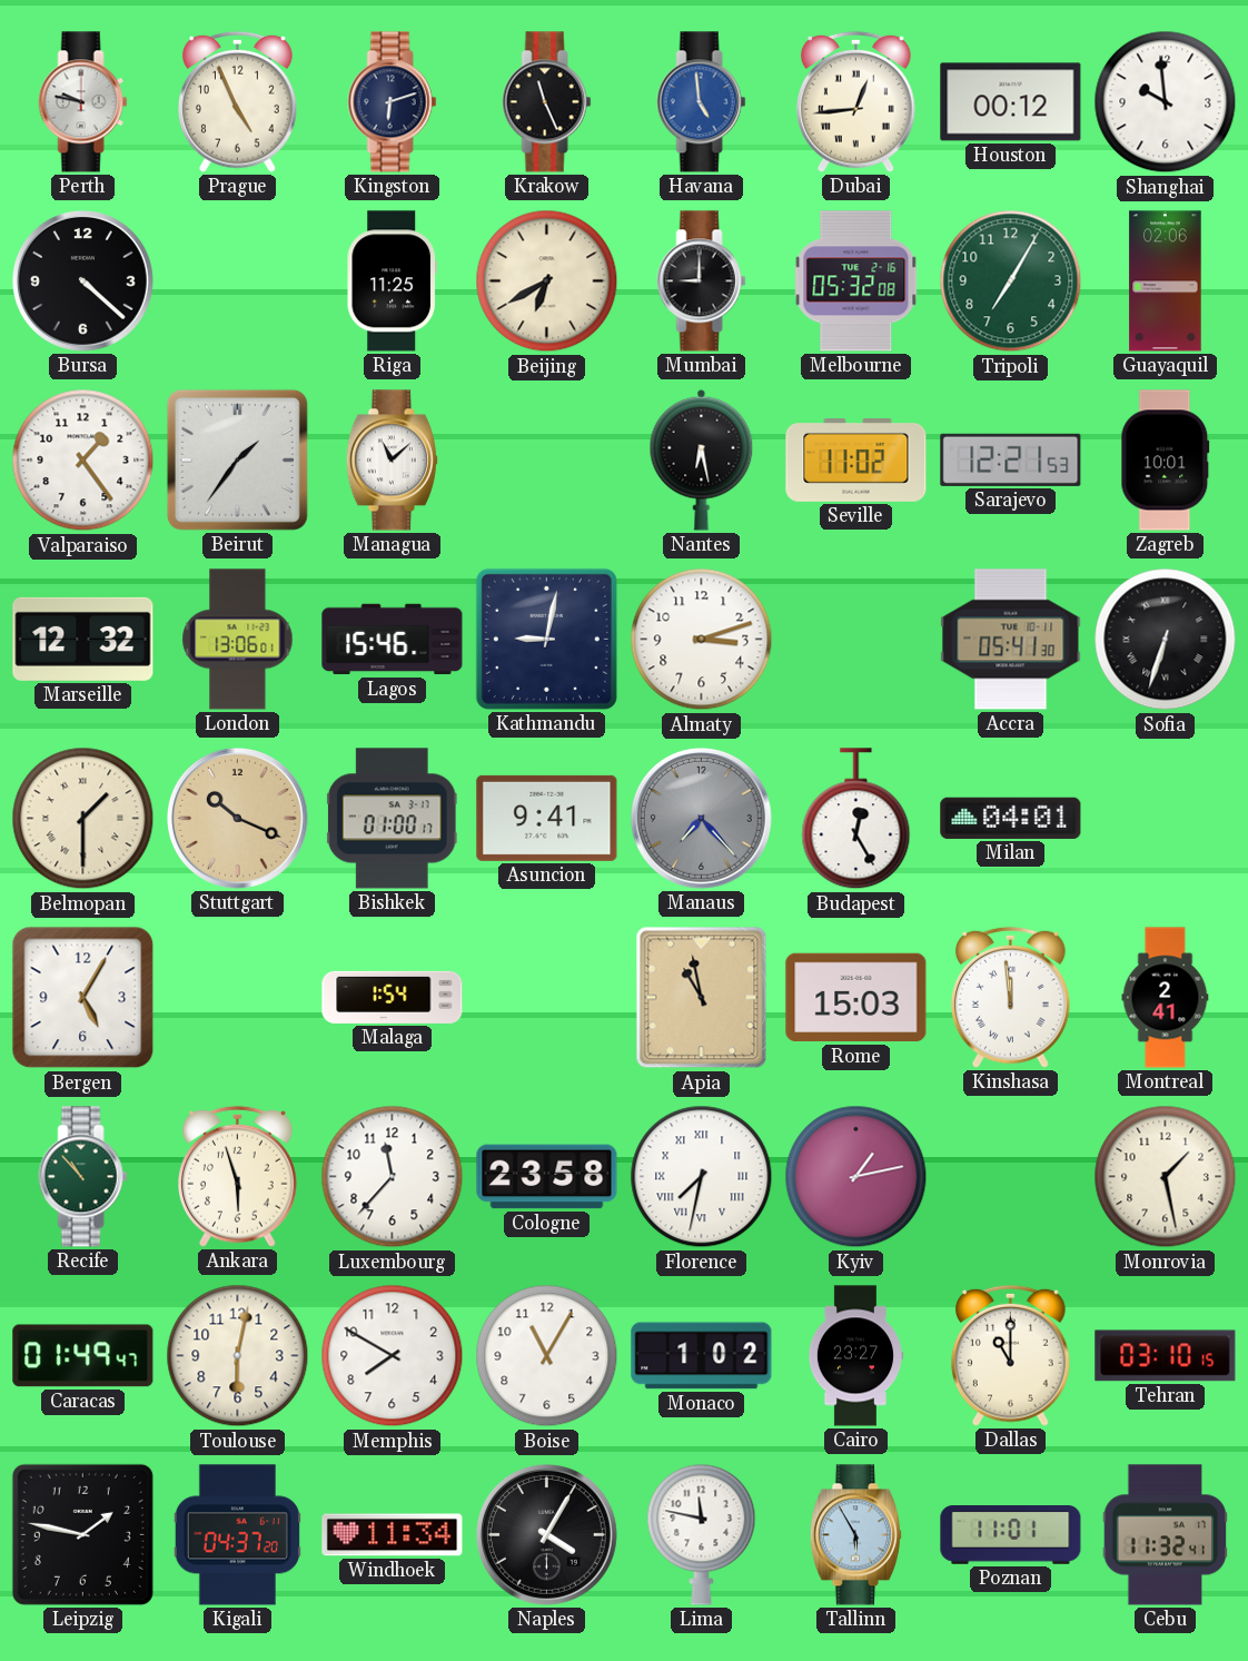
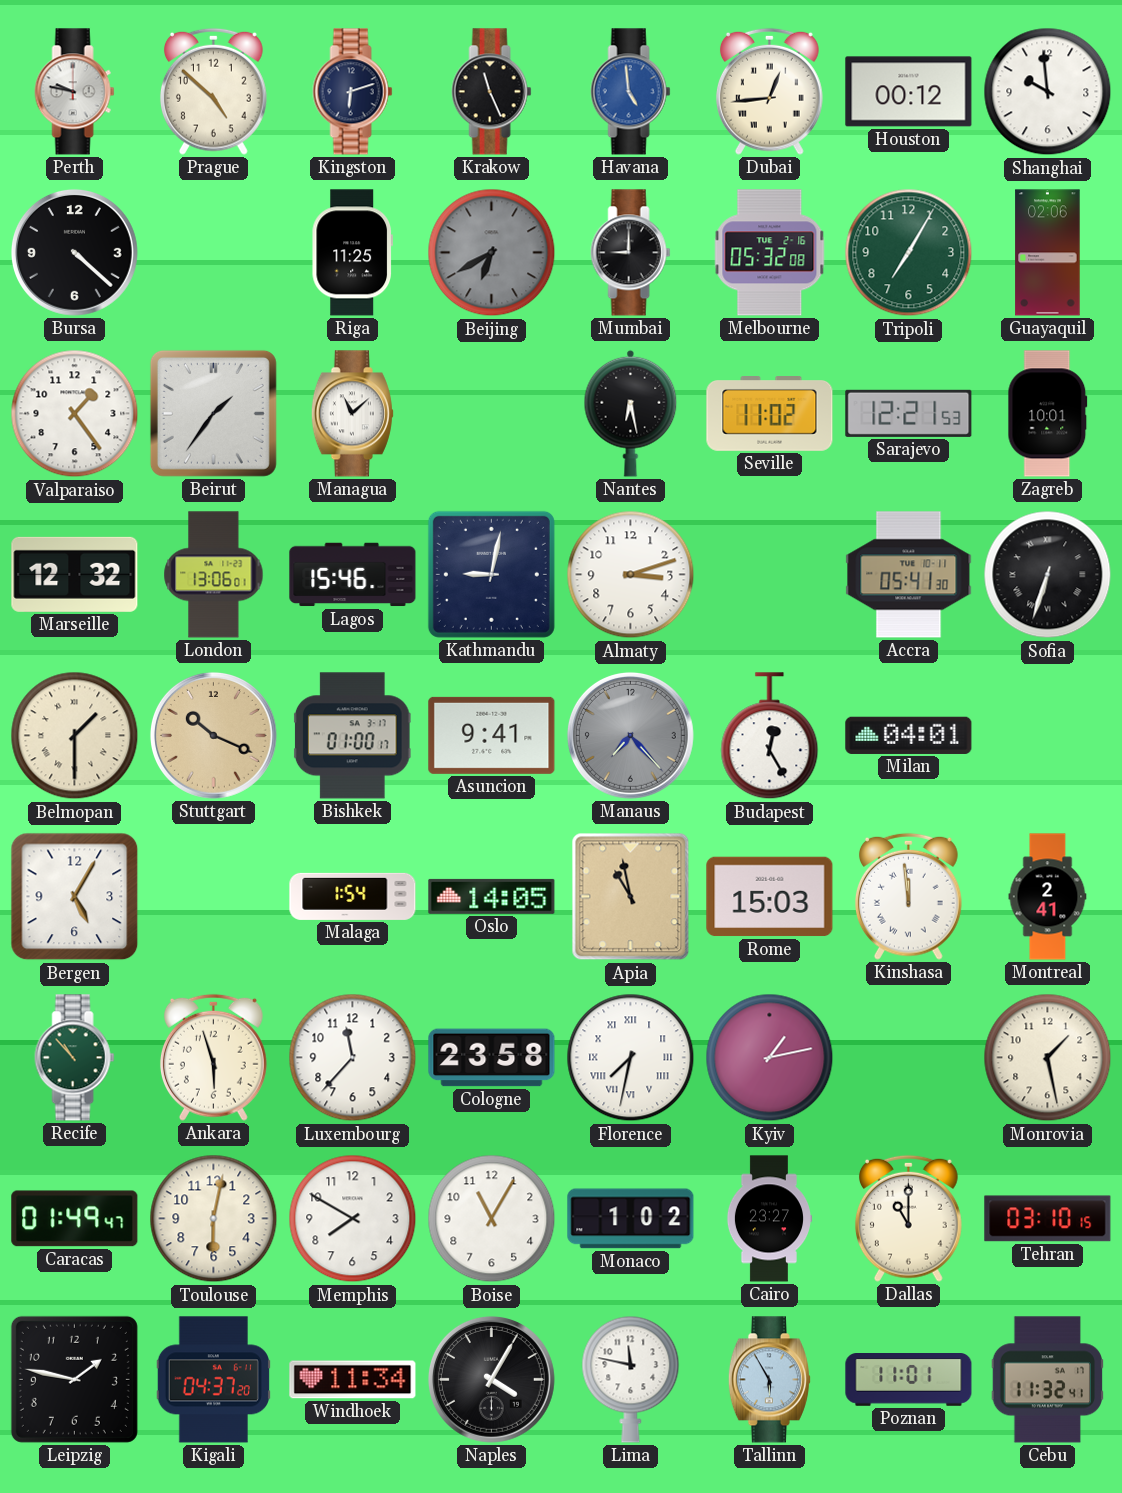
Prague: 4:56 -> 4:52 (213, 91)
Beijing dial: cream -> grey (492, 253)
Oslo: none -> 14:05 (492, 896)
